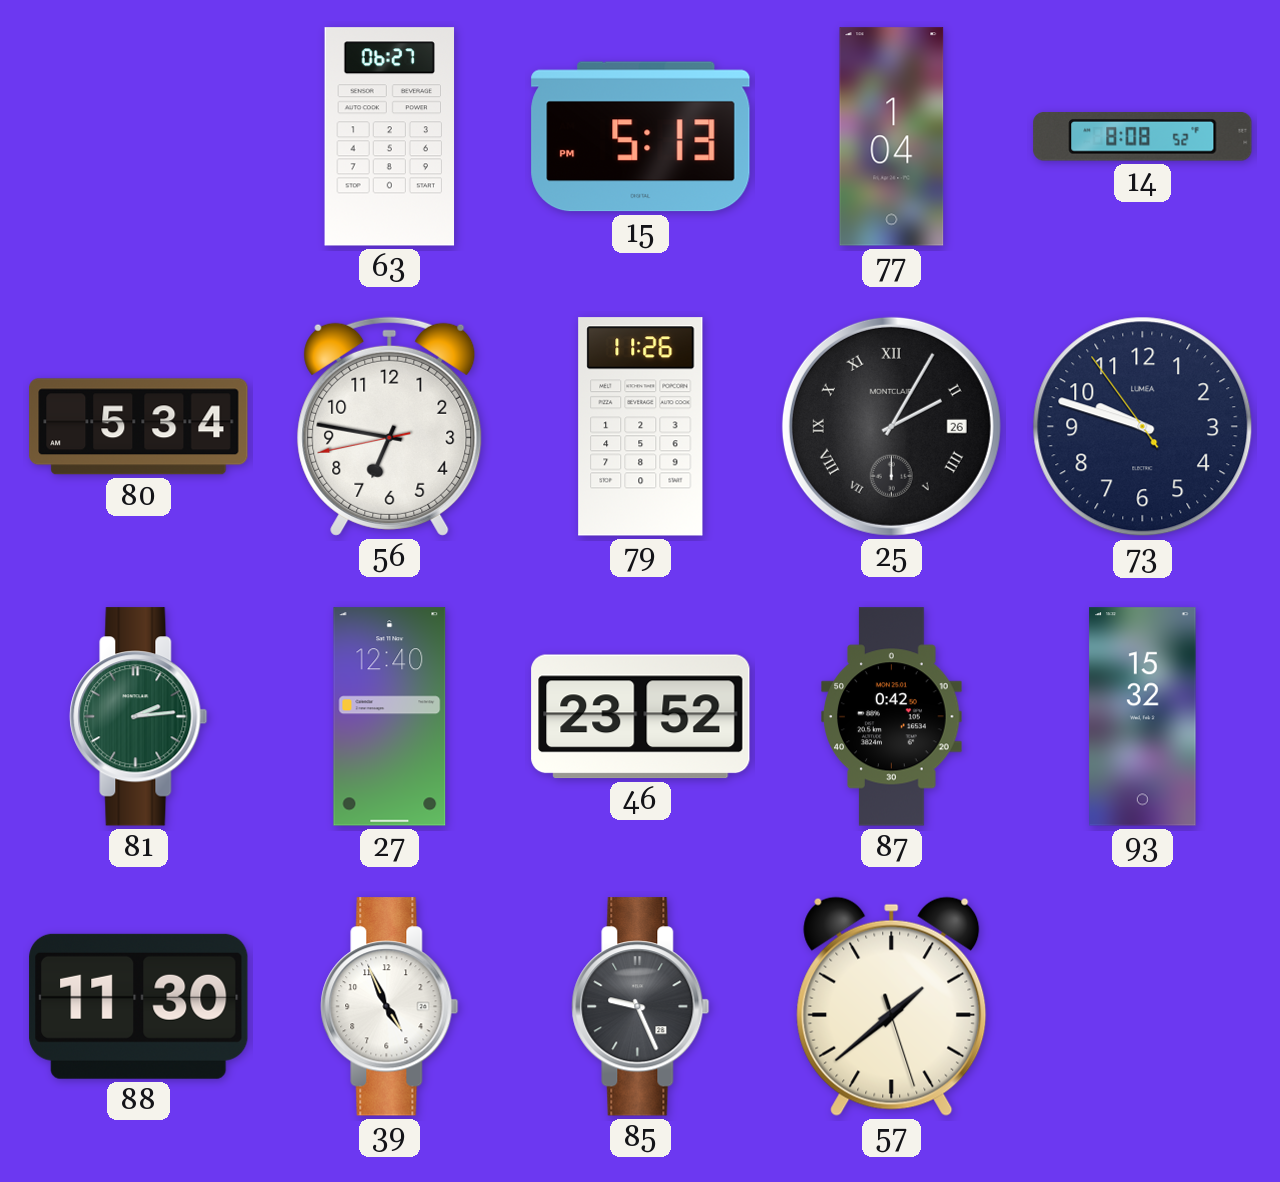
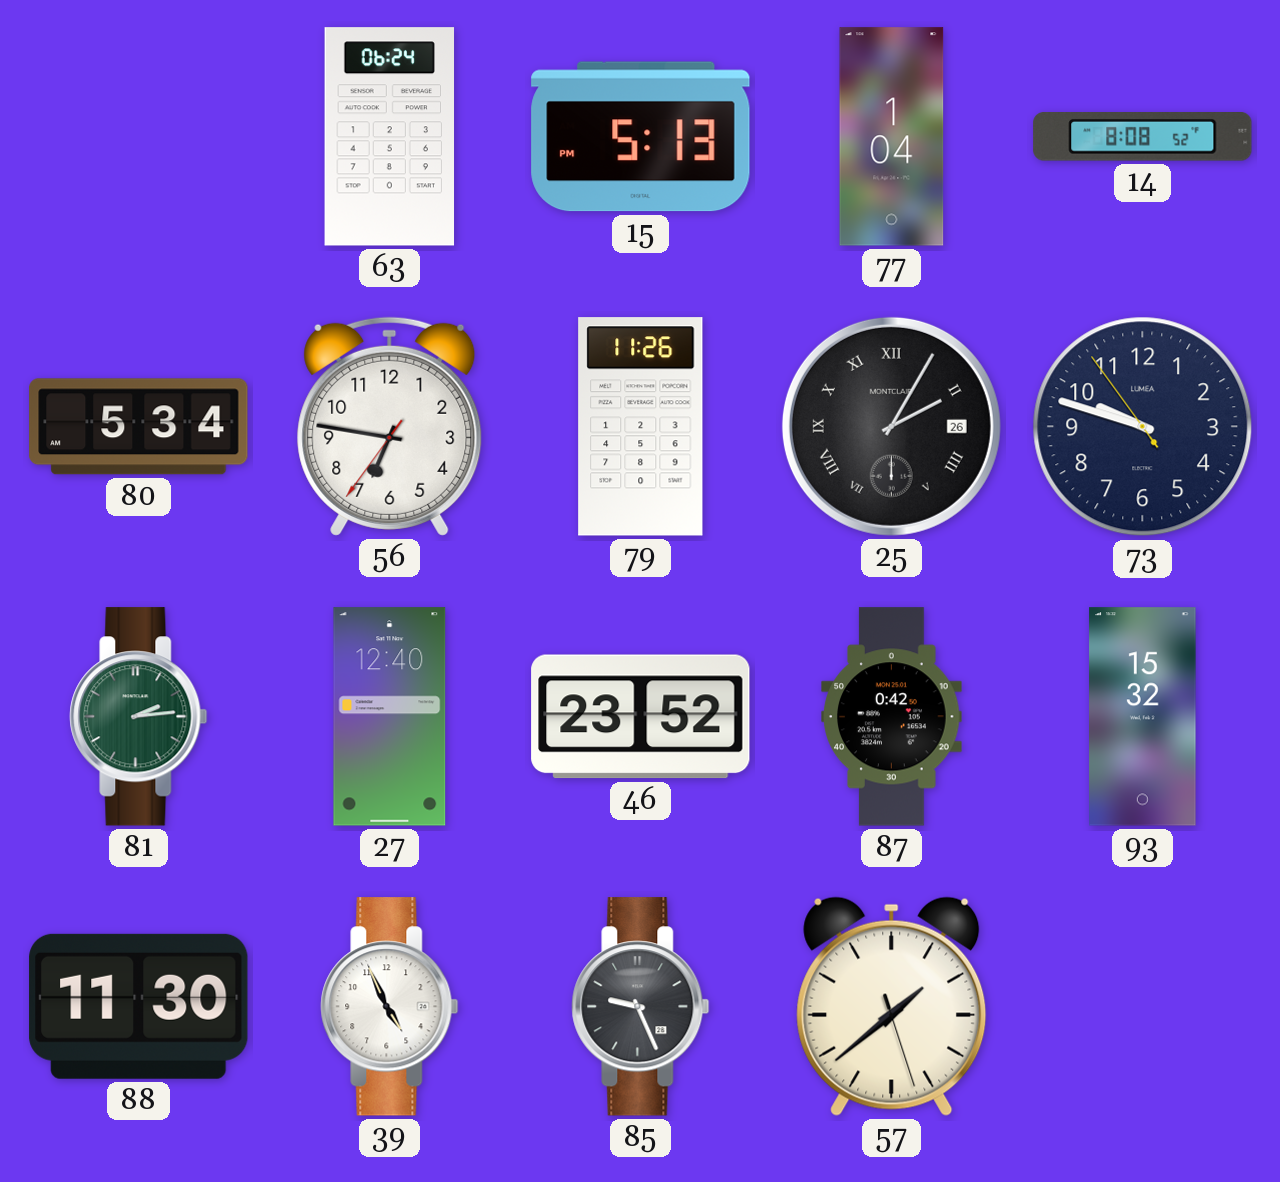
63: 06:27 -> 06:24 (390, 137)
56: 6:46:43 -> 6:46:36 (390, 426)
